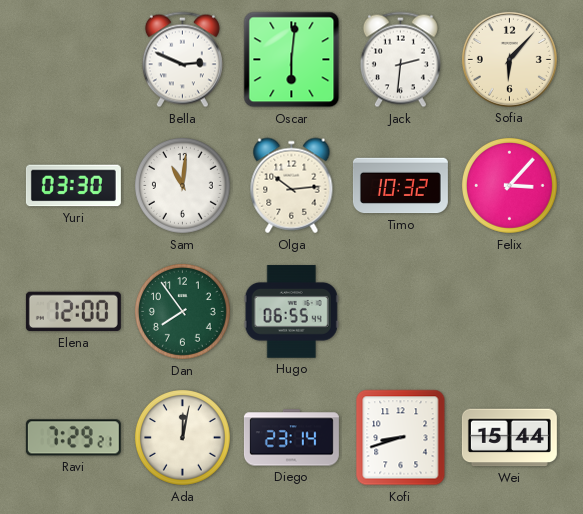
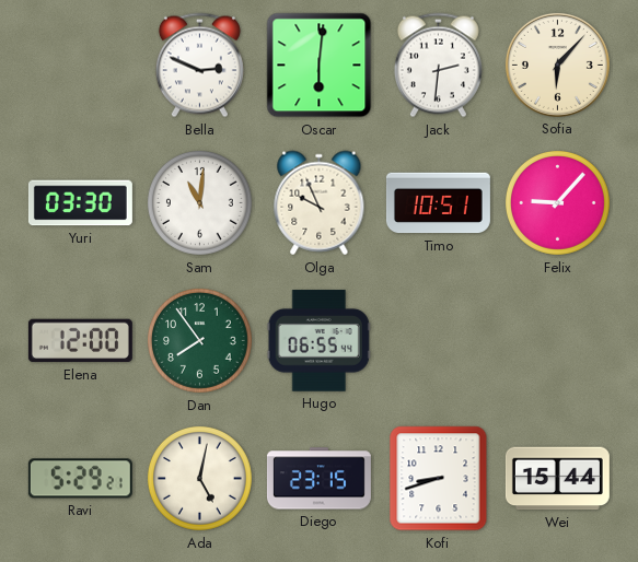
Olga: 10:14 -> 9:56 (320, 203)
Timo: 10:32 -> 10:51 (438, 203)
Felix: 3:07 -> 9:07 (557, 202)
Ravi: 7:29 -> 5:29 (80, 479)
Ada: 12:02 -> 5:02 (199, 478)
Diego: 23:14 -> 23:15 (318, 479)
